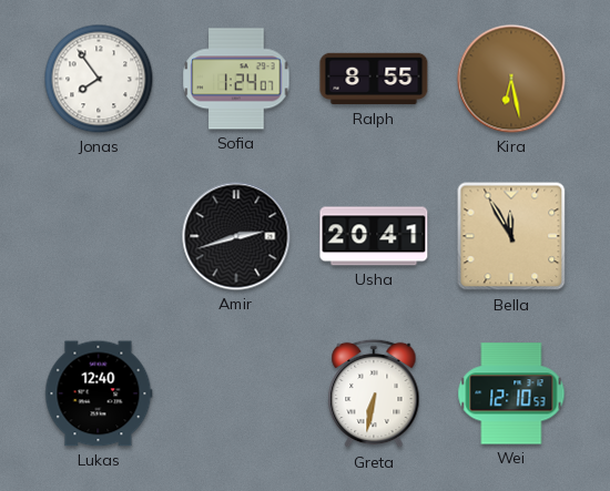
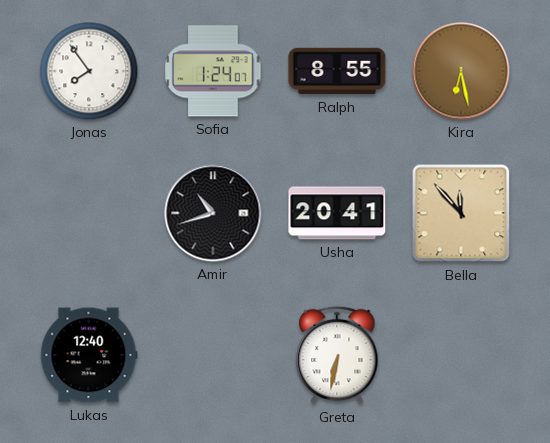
Amir: 2:42 -> 10:42 (213, 213)
Bella: 11:55 -> 11:53 (461, 213)
Wei: 12:10 -> none (511, 393)
